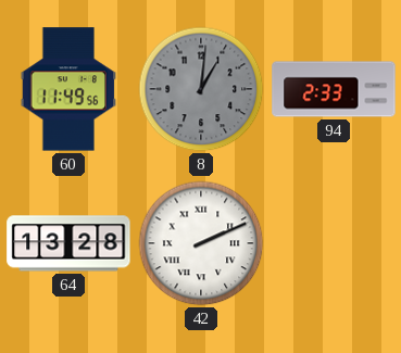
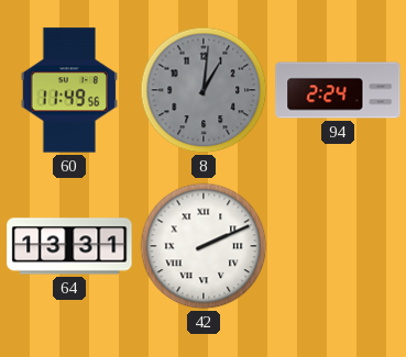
94: 2:33 -> 2:24 (338, 90)
64: 13:28 -> 13:31 (69, 246)
